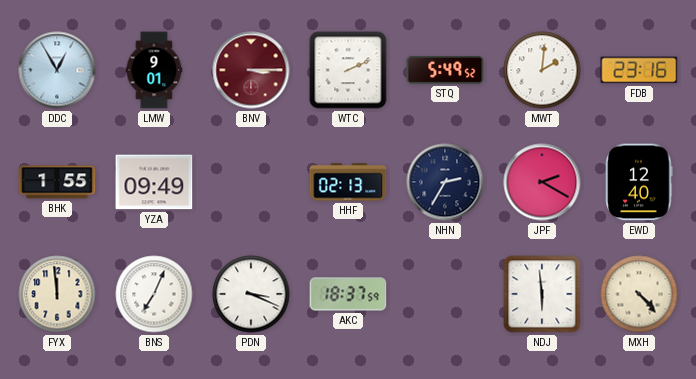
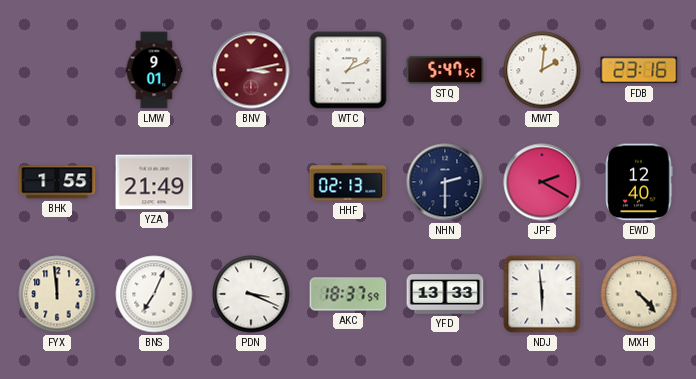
DDC: 12:55 -> none (57, 70)
BNV: 3:15 -> 3:13 (251, 70)
WTC: 2:11 -> 1:11 (348, 70)
STQ: 5:49 -> 5:47 (445, 70)
YZA: 09:49 -> 21:49 (154, 182)
NHN: 2:35 -> 2:30 (445, 182)
YFD: none -> 13:33 (445, 294)
